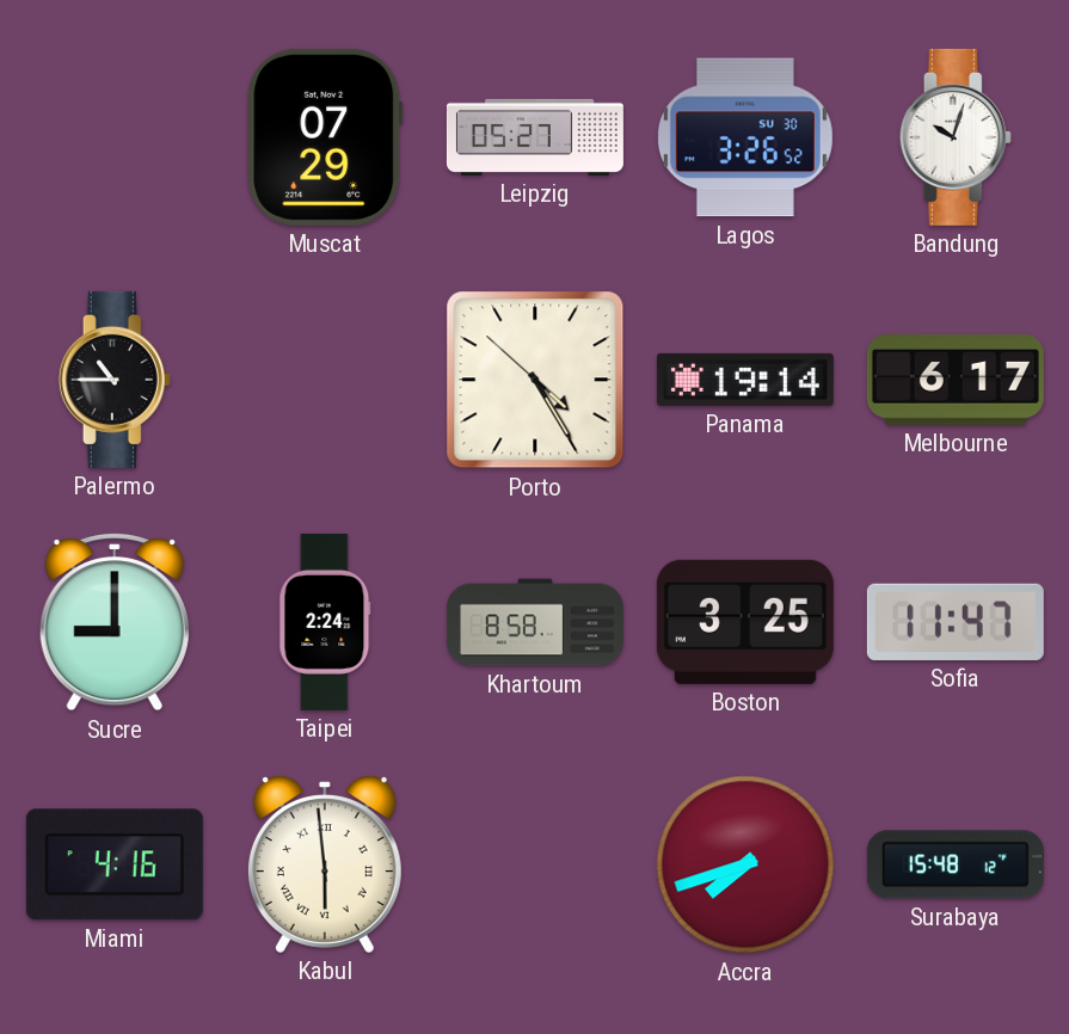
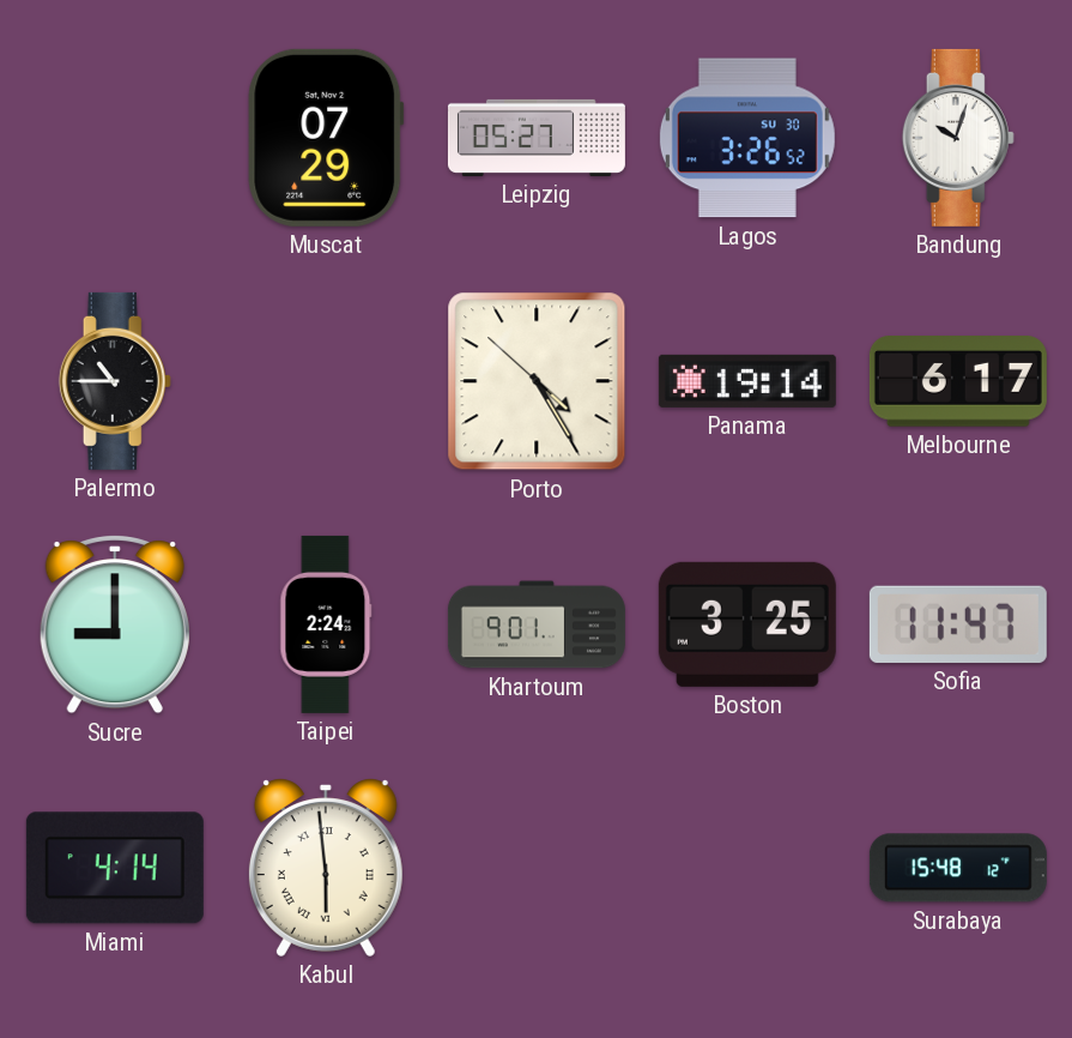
Khartoum: 8:58 -> 9:01 (537, 624)
Miami: 4:16 -> 4:14 (115, 868)
Accra: 7:42 -> none (745, 864)
